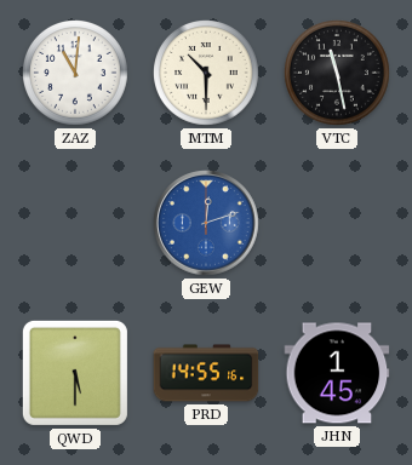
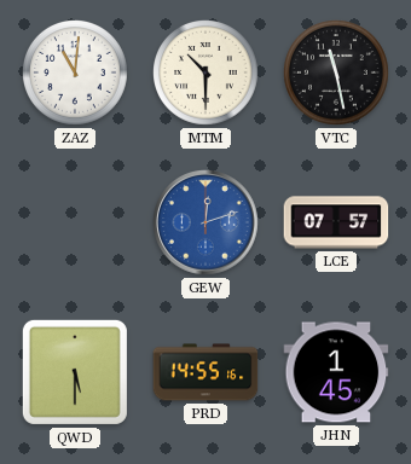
LCE: none -> 07:57 (336, 222)
